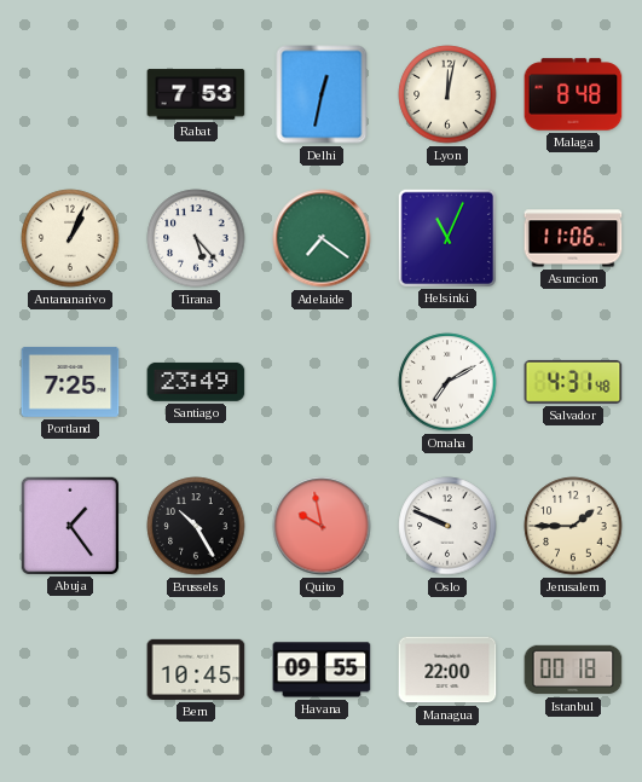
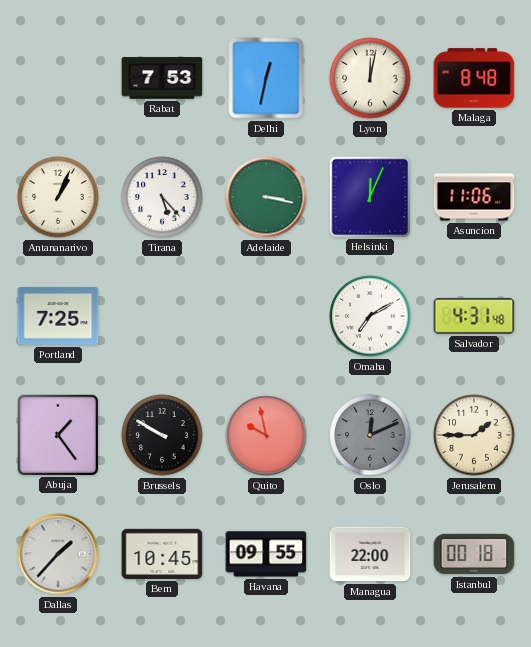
Adelaide: 7:21 -> 3:17 (266, 197)
Helsinki: 11:04 -> 12:04 (369, 196)
Santiago: 23:49 -> none (196, 382)
Brussels: 10:25 -> 9:50 (162, 435)
Oslo: 9:49 -> 12:11 (370, 435)
Oslo dial: white -> grey (370, 435)
Dallas: none -> 1:37 (58, 554)
